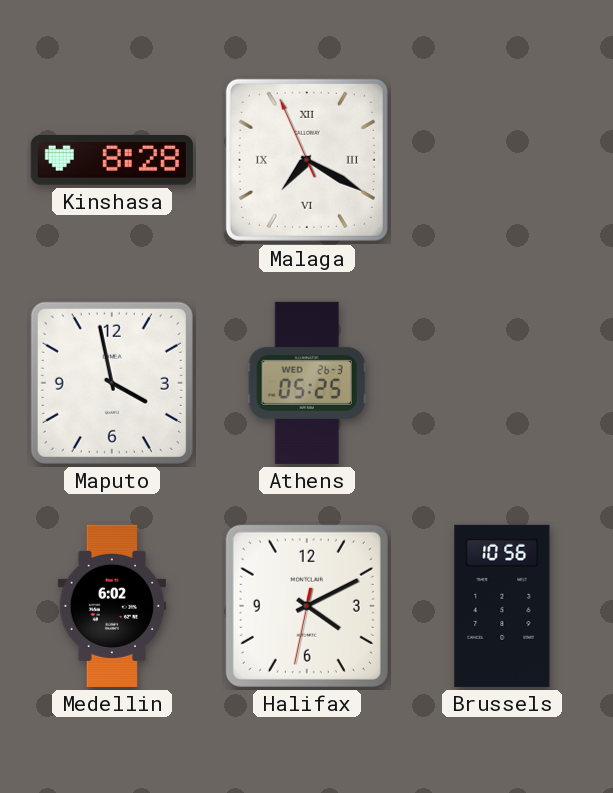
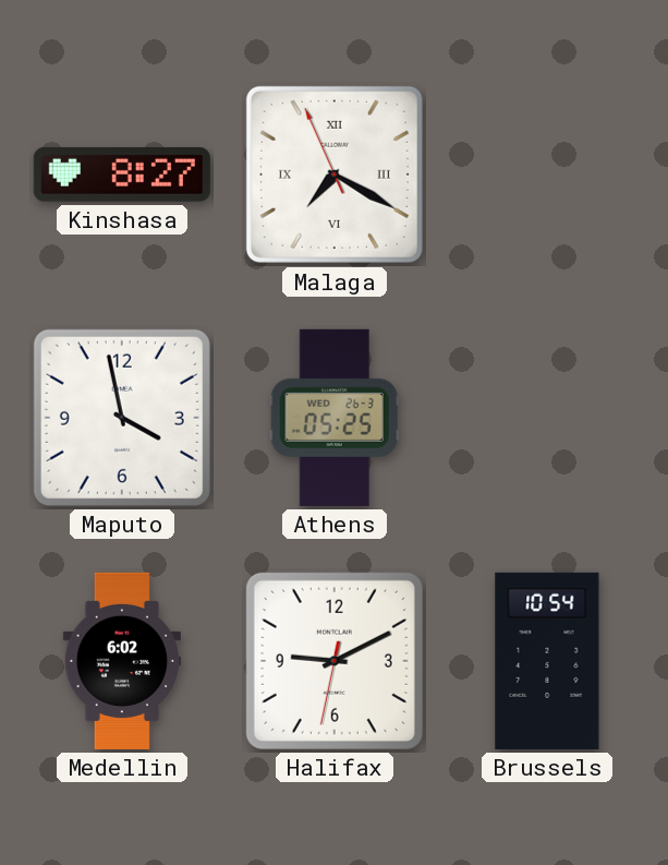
Kinshasa: 8:28 -> 8:27 (122, 175)
Halifax: 4:10 -> 9:10 (335, 661)
Brussels: 10:56 -> 10:54 (547, 661)
